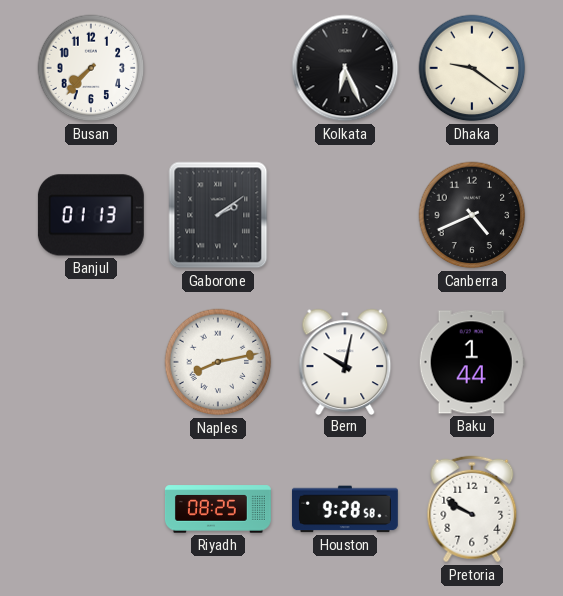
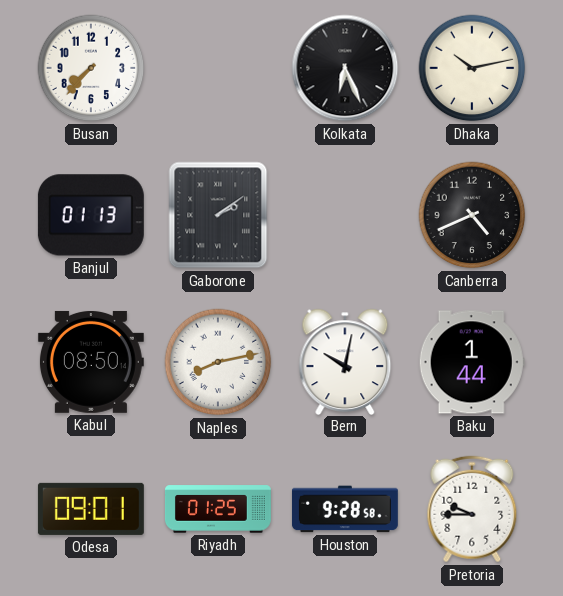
Dhaka: 9:21 -> 10:13 (472, 68)
Kabul: none -> 08:50 (91, 362)
Odesa: none -> 09:01 (91, 509)
Riyadh: 08:25 -> 01:25 (218, 509)
Pretoria: 9:50 -> 9:45 (472, 509)
